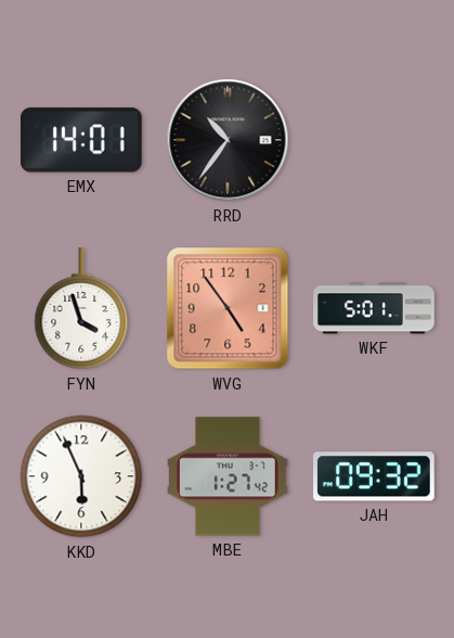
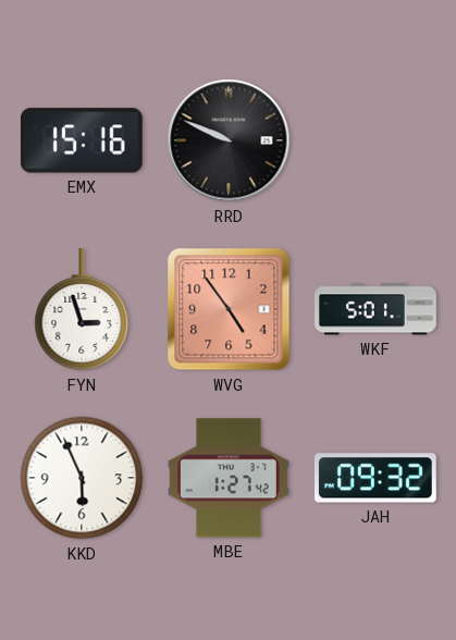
EMX: 14:01 -> 15:16 (82, 140)
RRD: 10:36 -> 9:49 (229, 140)
FYN: 3:57 -> 2:57 (82, 310)
